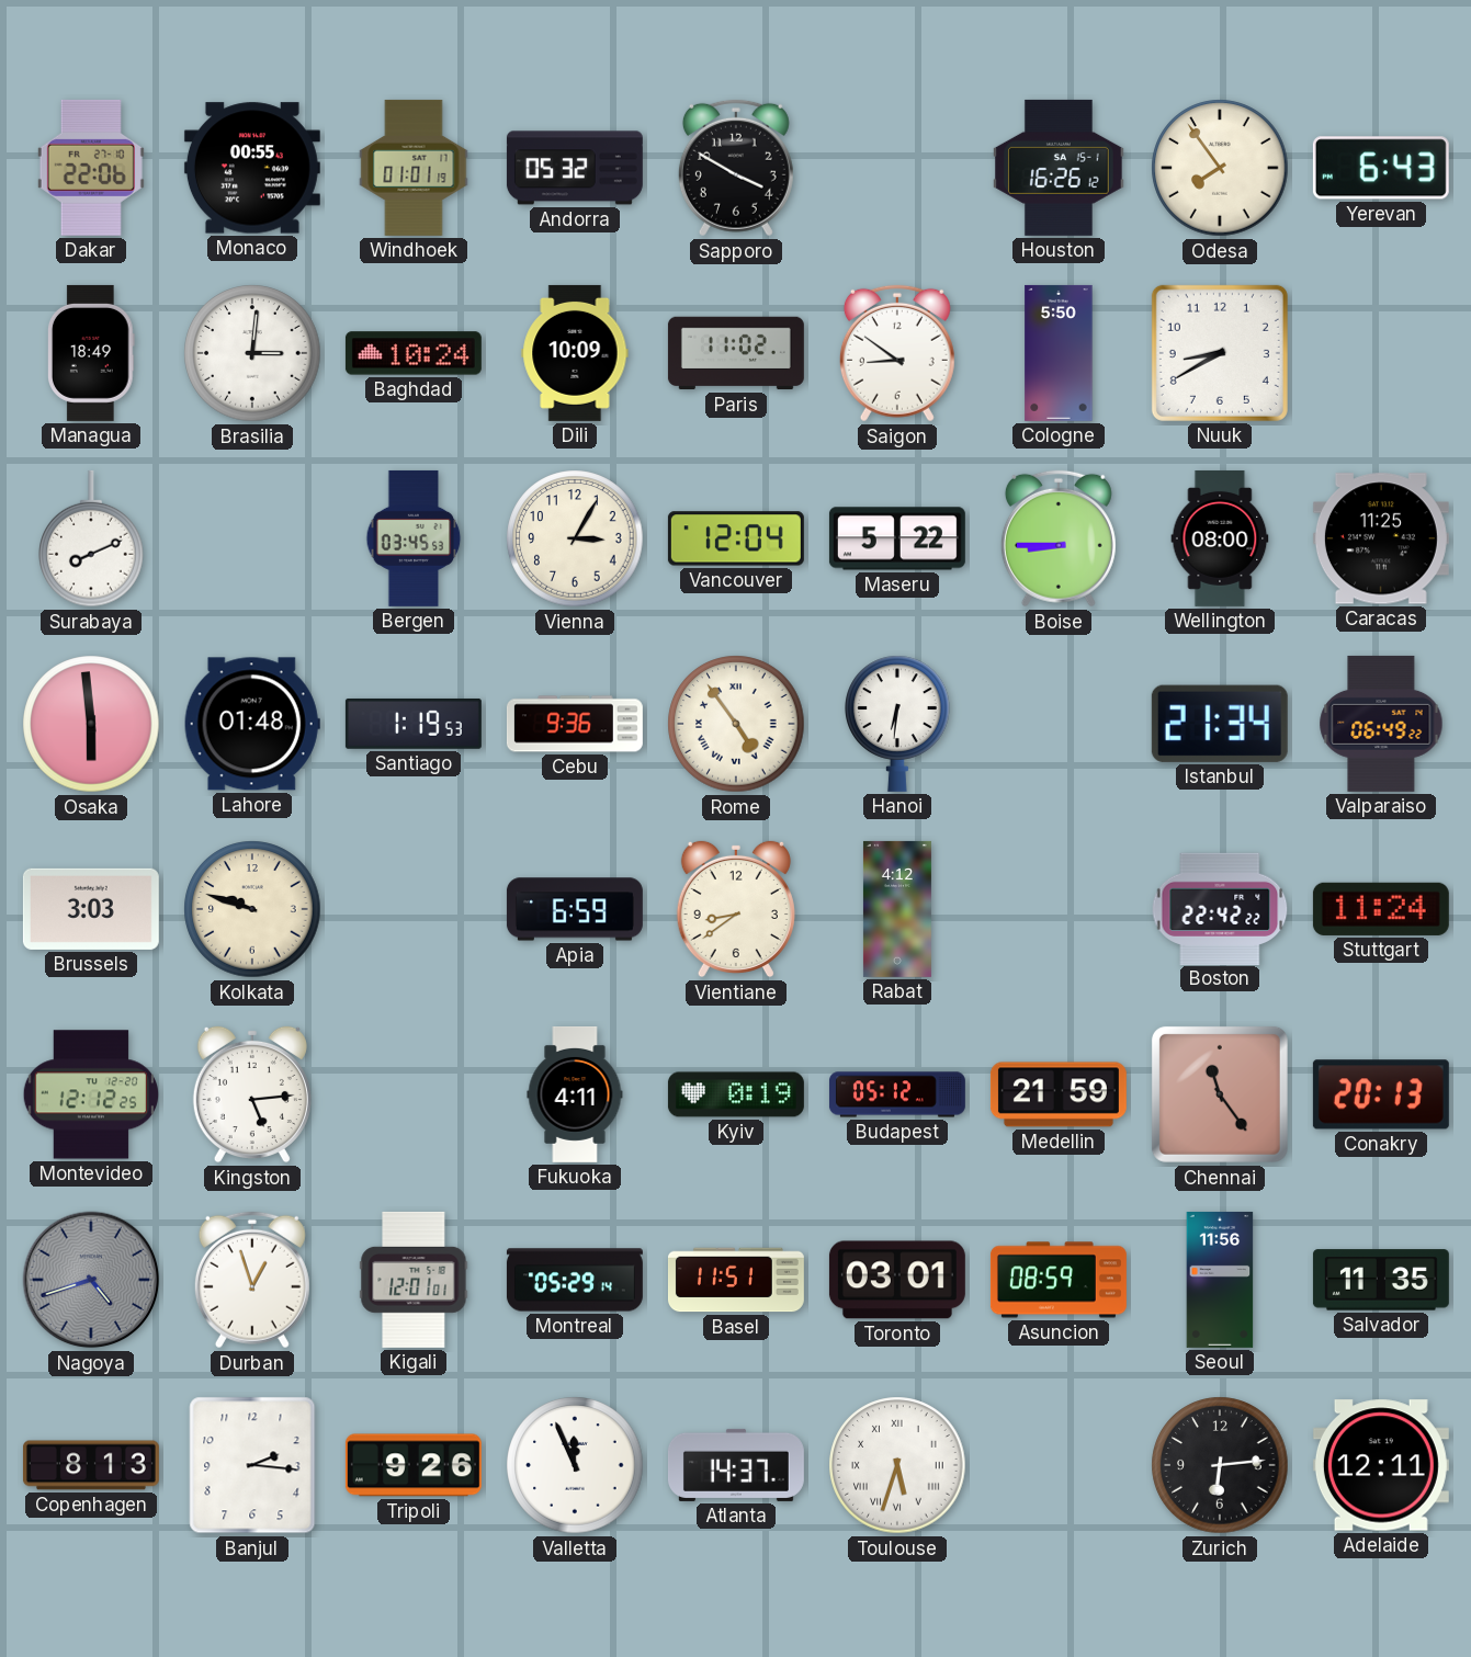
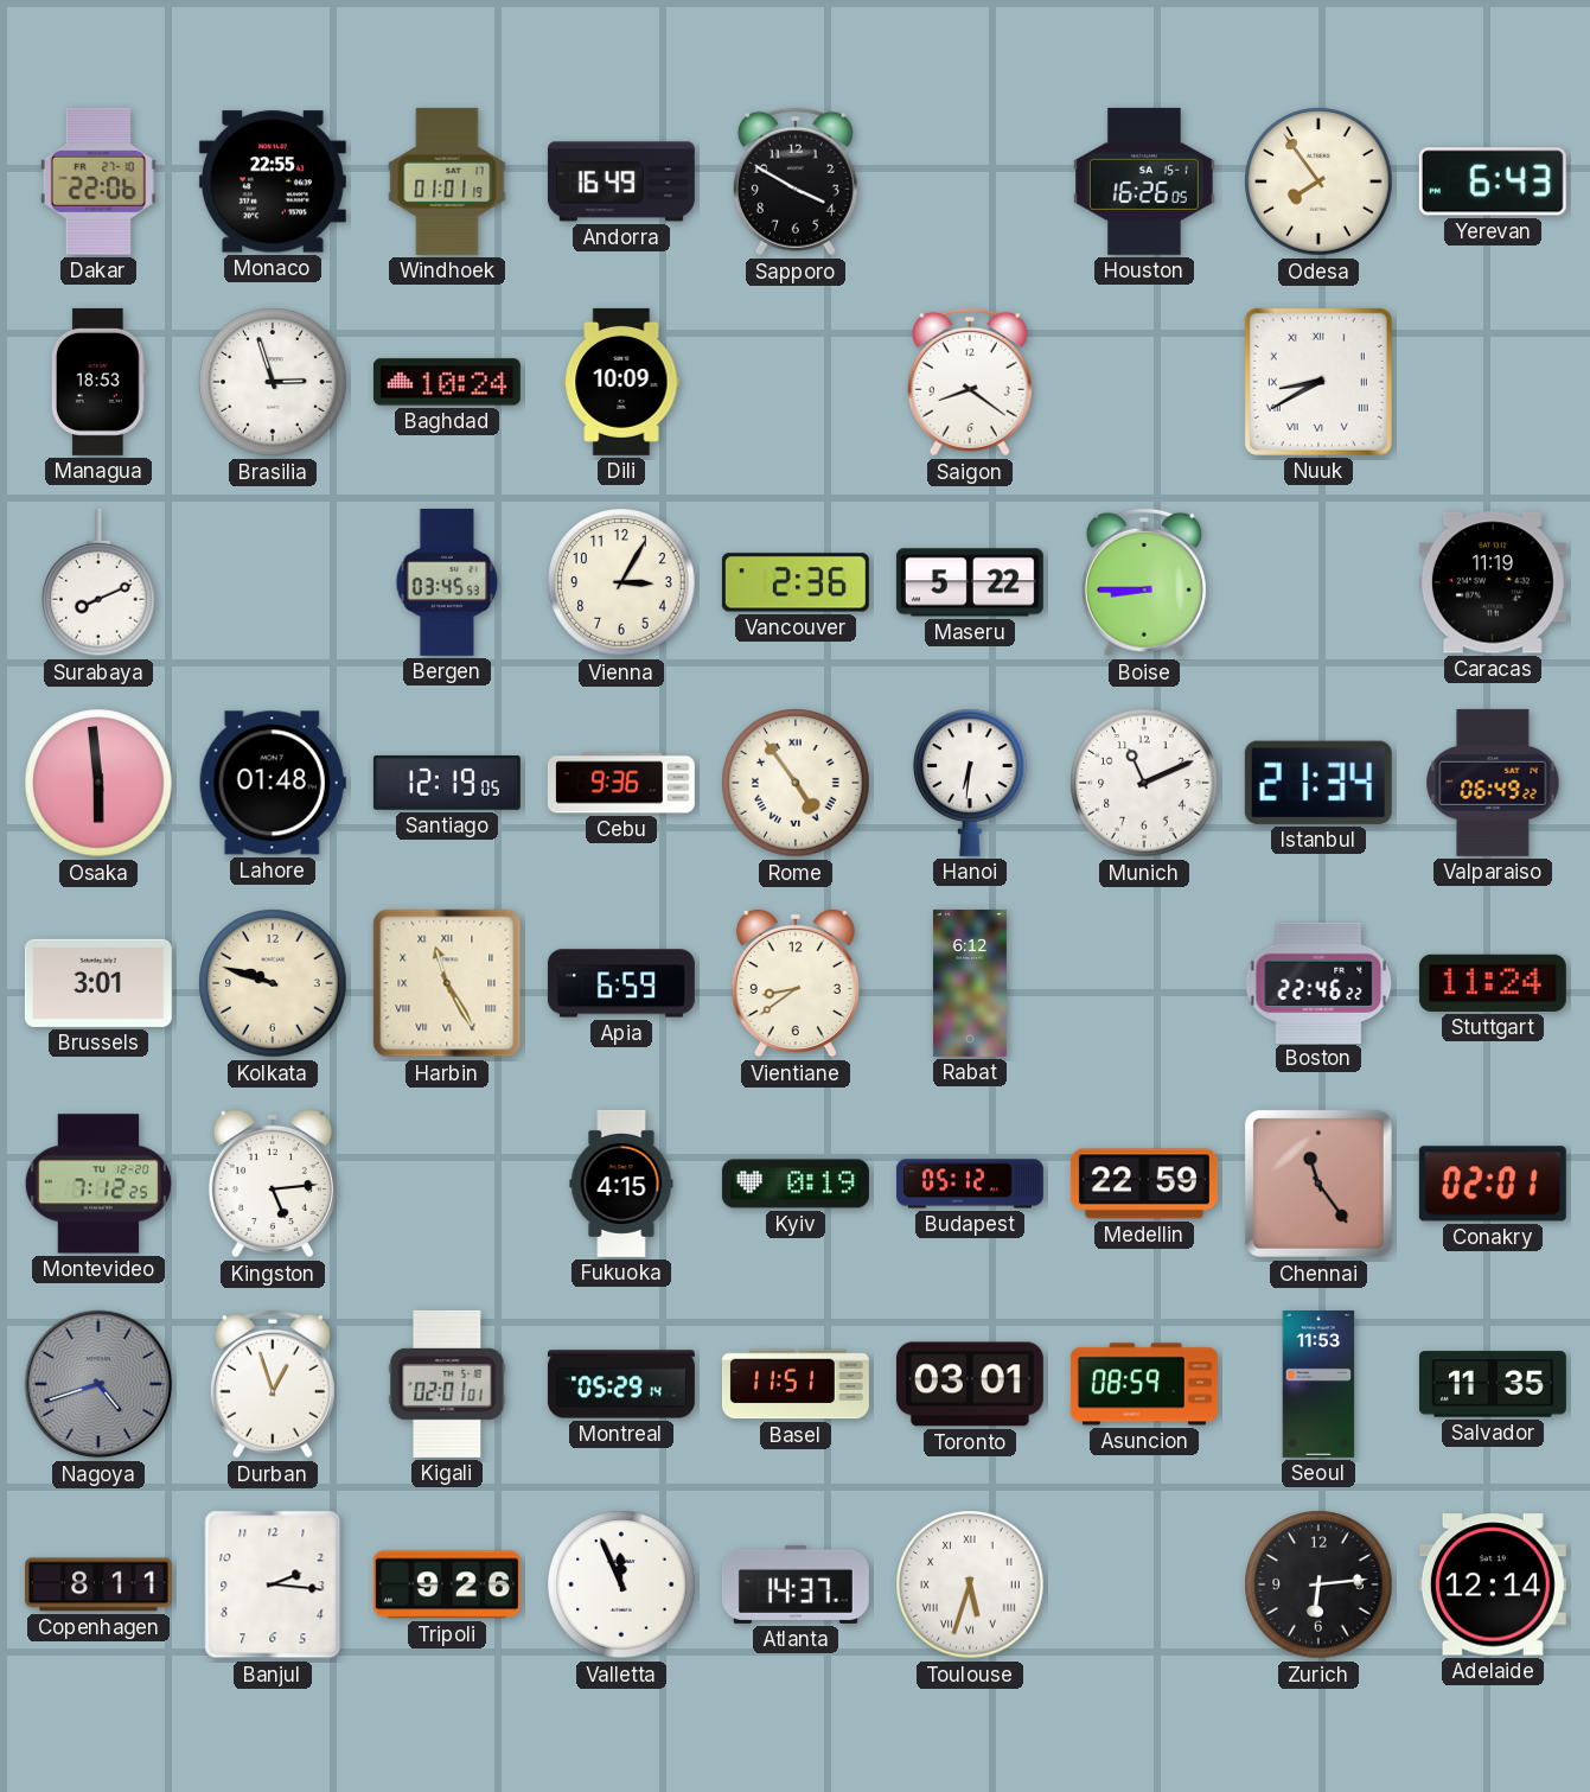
Monaco: 00:55 -> 22:55 (273, 181)
Andorra: 05:32 -> 16:49 (621, 181)
Houston: 16:26:12 -> 16:26:05 (1145, 181)
Managua: 18:49 -> 18:53 (98, 382)
Brasilia: 3:01 -> 2:57 (273, 382)
Paris: 11:02 -> none (736, 353)
Saigon: 8:51 -> 8:21 (970, 382)
Cologne: 5:50 -> none (1059, 353)
Nuuk numerals: Arabic -> Roman (1318, 382)
Vancouver: 12:04 -> 2:36 (796, 582)
Wellington: 08:00 -> none (1220, 538)
Caracas: 11:25 -> 11:19 (1493, 582)
Santiago: 1:19 -> 12:19 (447, 783)
Munich: none -> 11:11 (1144, 783)
Brussels: 3:03 -> 3:01 (98, 983)
Harbin: none -> 11:25 (447, 983)
Rabat: 4:12 -> 6:12 (970, 983)
Boston: 22:42 -> 22:46 (1318, 982)
Montevideo: 12:12 -> 7:12 (97, 1184)
Fukuoka: 4:11 -> 4:15 (621, 1184)
Medellin: 21:59 -> 22:59 (1144, 1184)
Conakry: 20:13 -> 02:01 (1493, 1184)
Kigali: 12:01 -> 02:01 (447, 1384)
Seoul: 11:56 -> 11:53 (1318, 1384)
Copenhagen: 8:13 -> 8:11 (98, 1584)
Adelaide: 12:11 -> 12:14 (1493, 1584)
